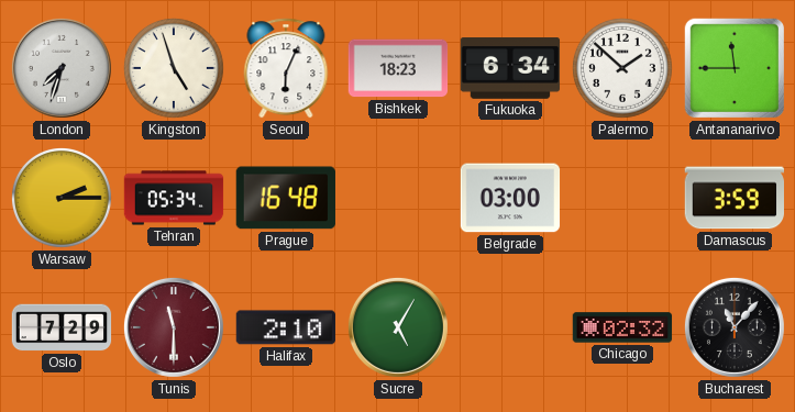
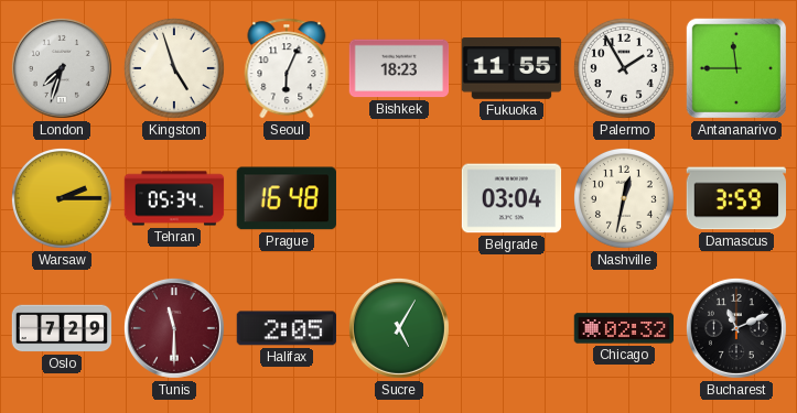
Fukuoka: 6:34 -> 11:55 (511, 69)
Palermo: 1:52 -> 1:55 (624, 68)
Belgrade: 03:00 -> 03:04 (511, 198)
Nashville: none -> 12:32 (624, 198)
Halifax: 2:10 -> 2:05 (286, 328)
Bucharest: 11:07 -> 11:11 (736, 328)
